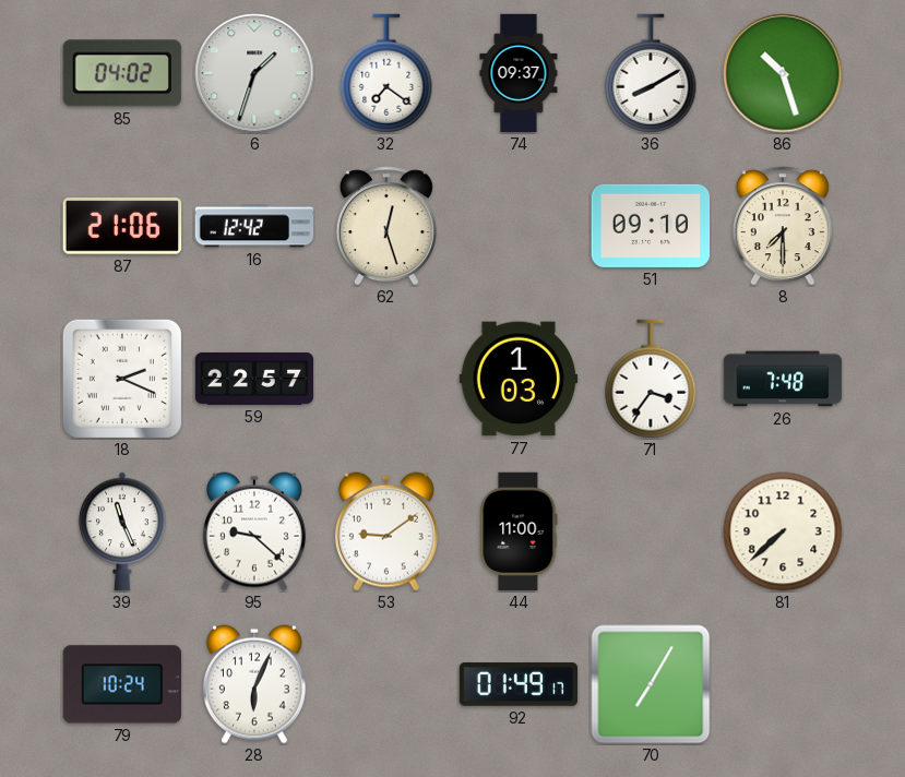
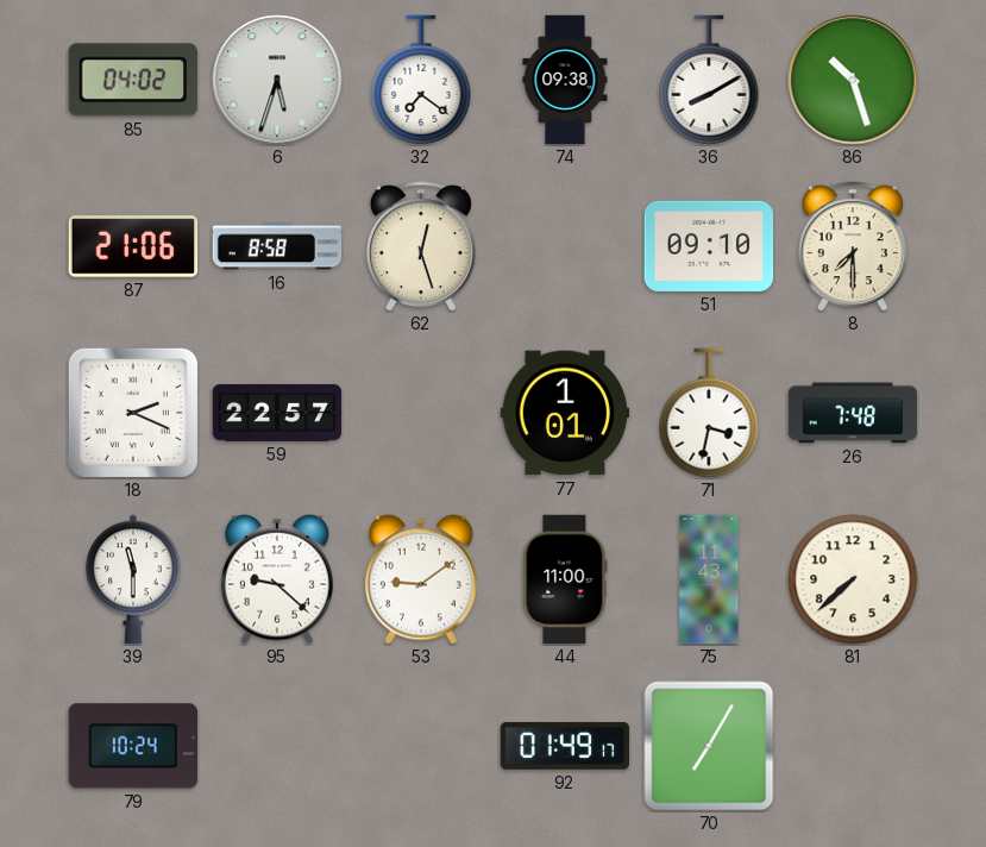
6: 1:33 -> 5:33 (277, 80)
74: 09:37 -> 09:38 (565, 80)
16: 12:42 -> 8:58 (277, 246)
77: 1:03 -> 1:01 (565, 413)
71: 3:36 -> 3:32 (709, 413)
39: 11:26 -> 11:30 (133, 579)
75: none -> 11:43 (709, 579)
28: 6:04 -> none (254, 684)
